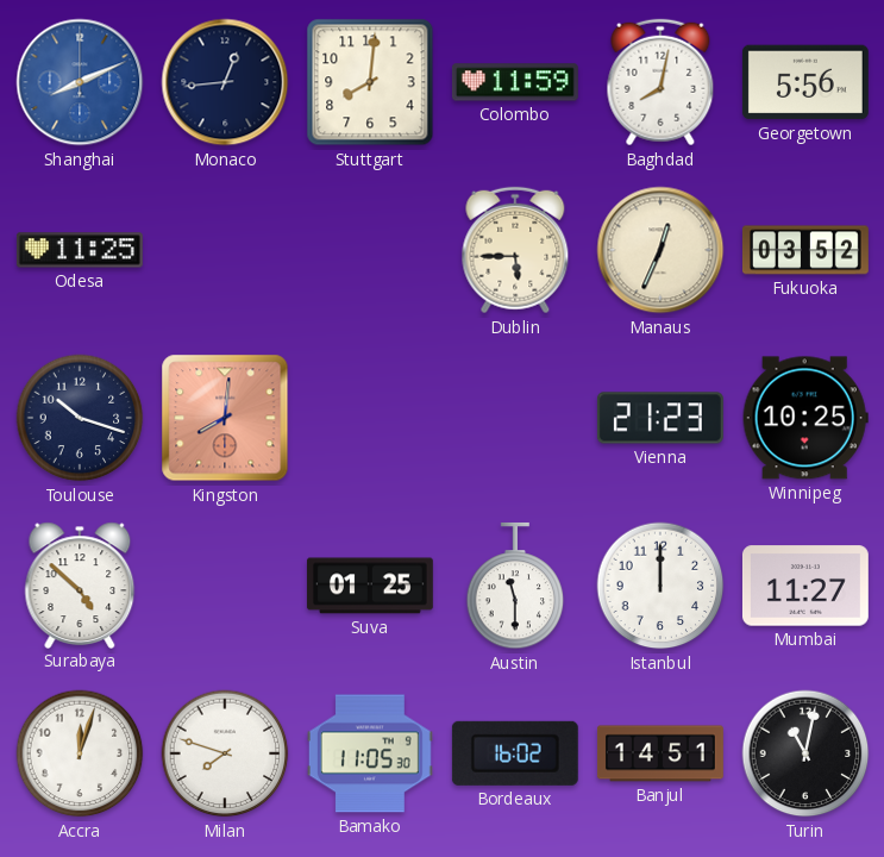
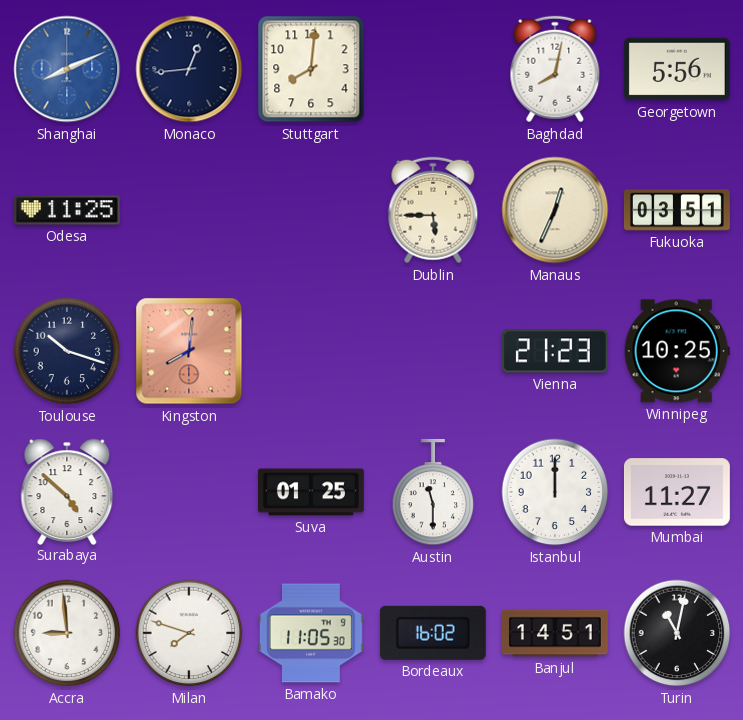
Colombo: 11:59 -> none (515, 82)
Fukuoka: 03:52 -> 03:51 (677, 210)
Accra: 12:03 -> 8:59 (67, 633)
